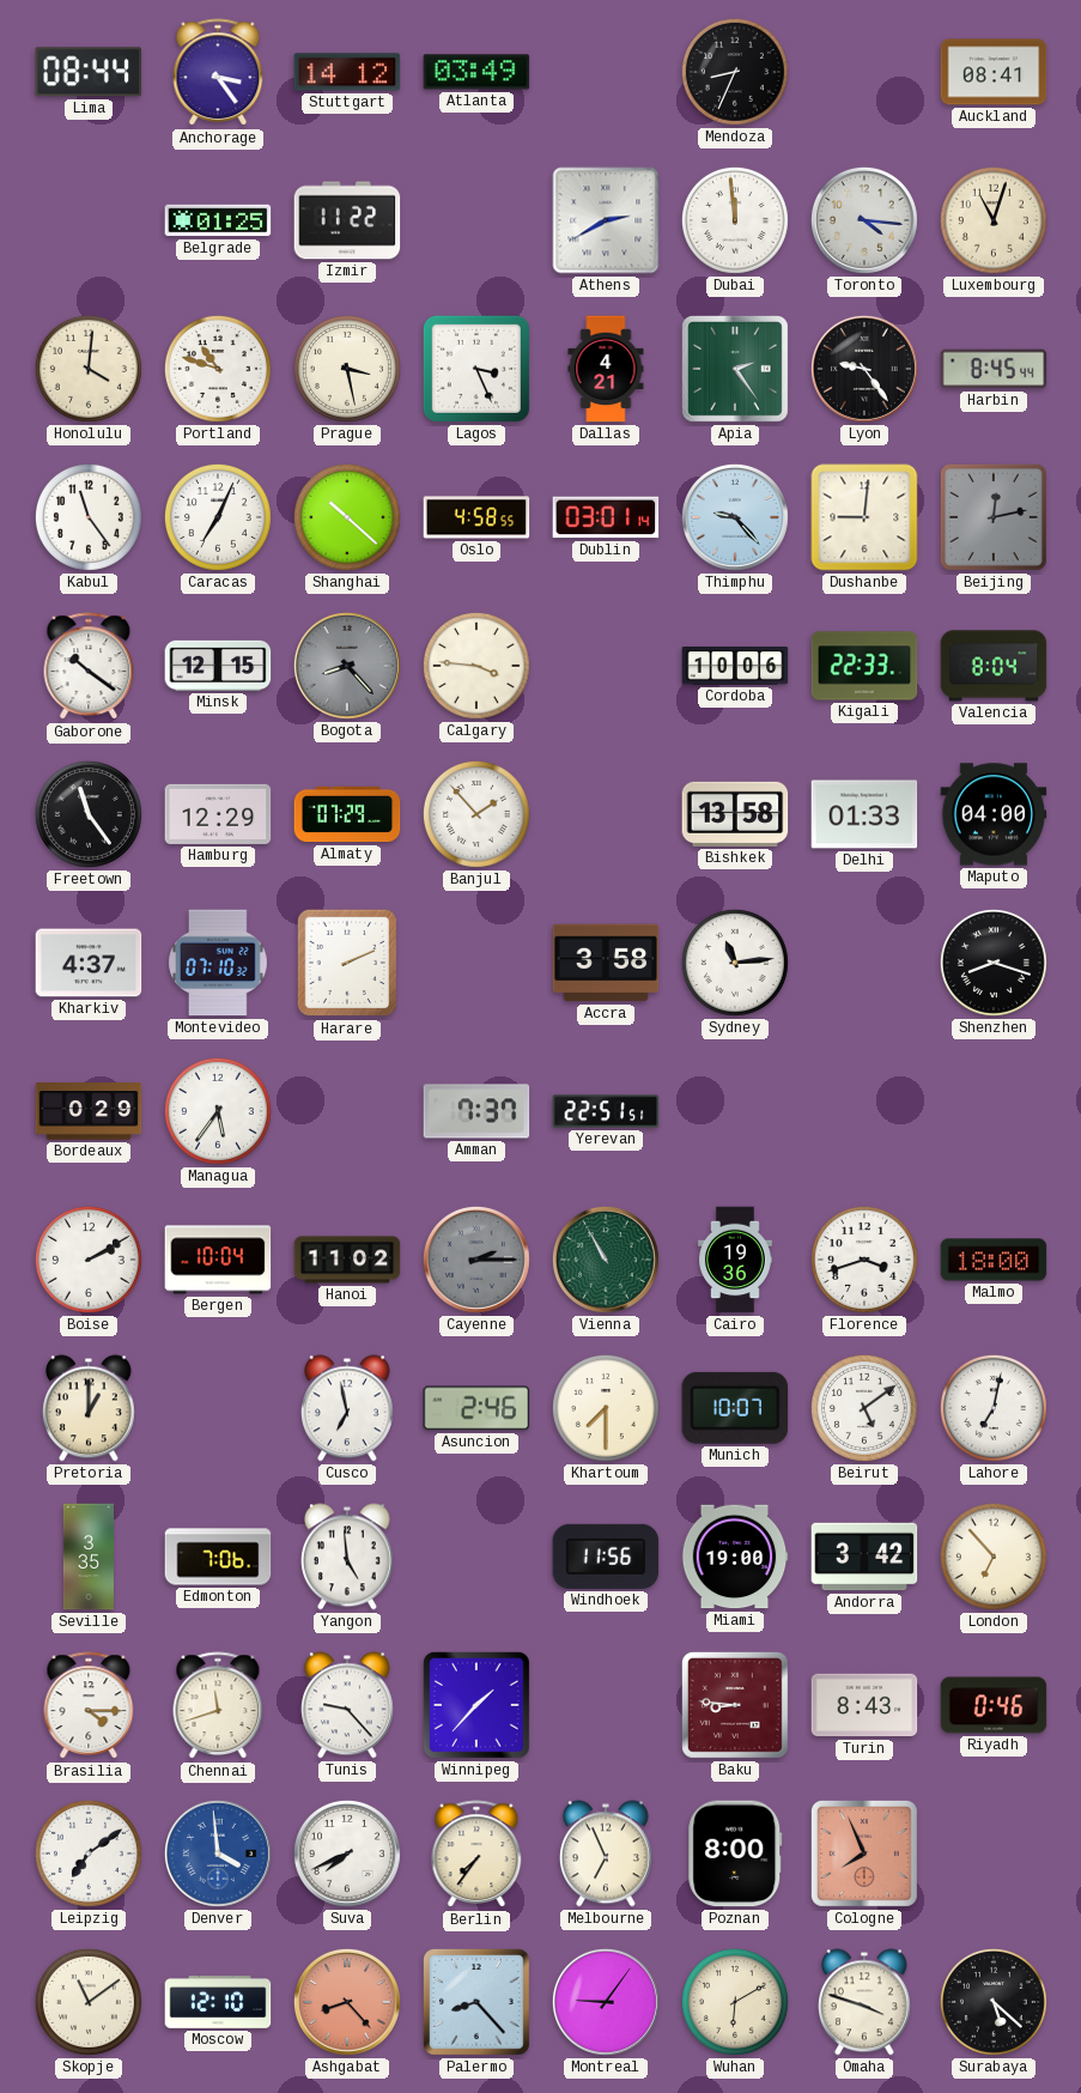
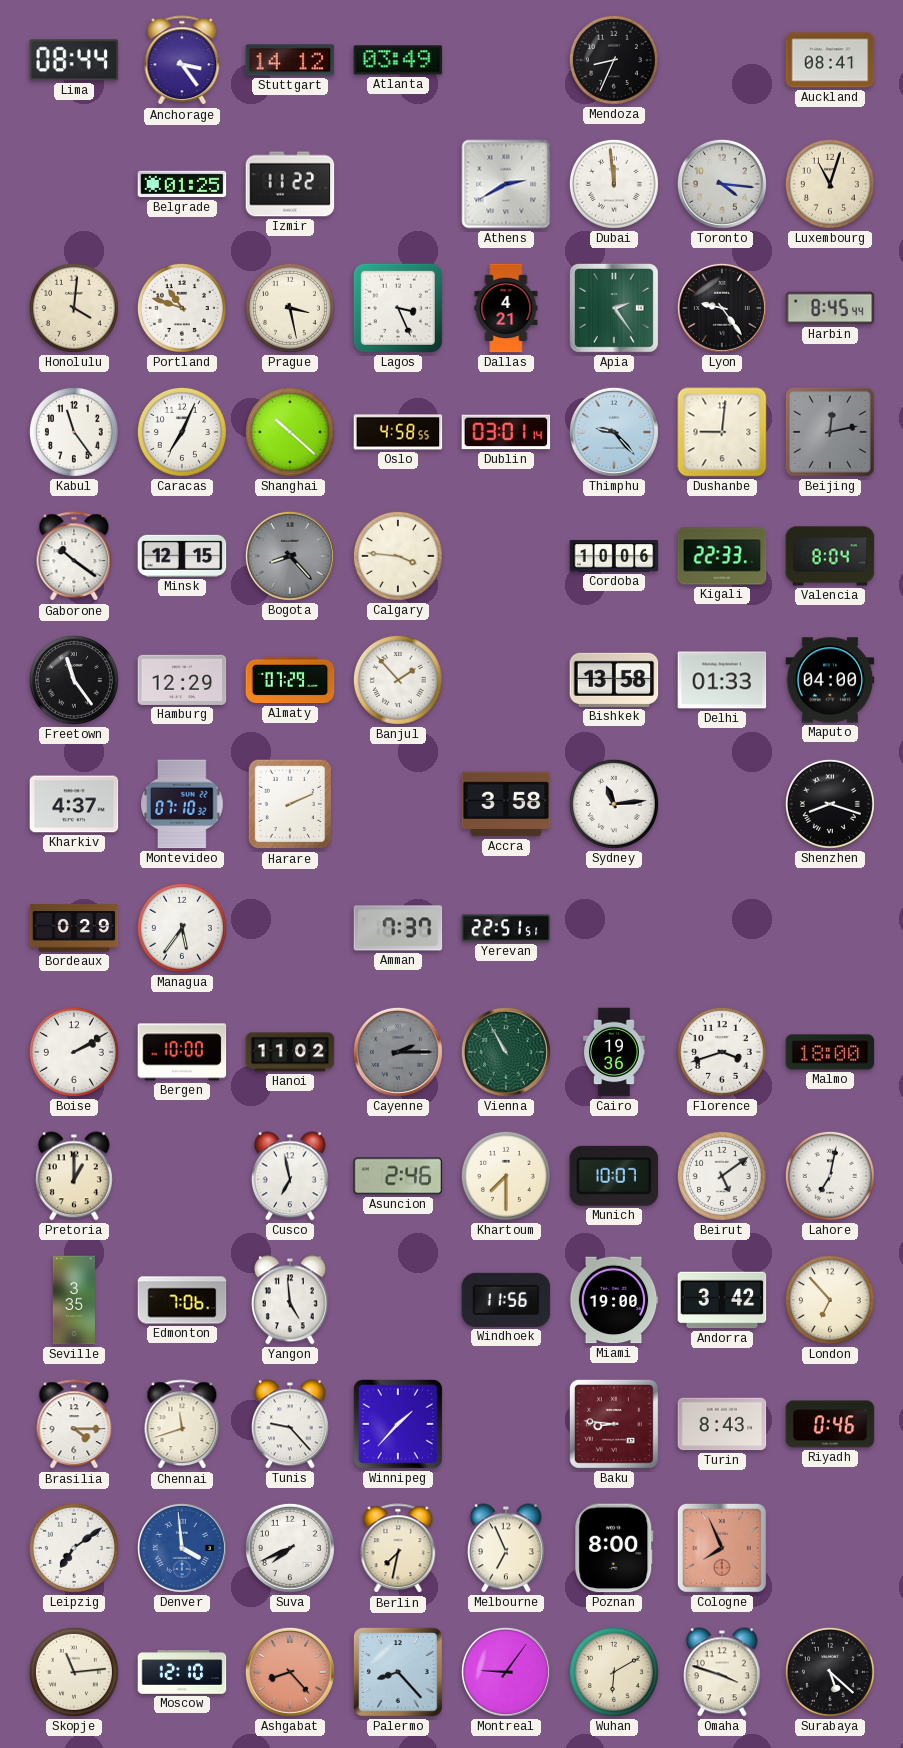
Bergen: 10:04 -> 10:00 (182, 1052)
Berlin: 7:36 -> 7:32 (398, 1549)
Skopje: 11:09 -> 11:14 (74, 1672)
